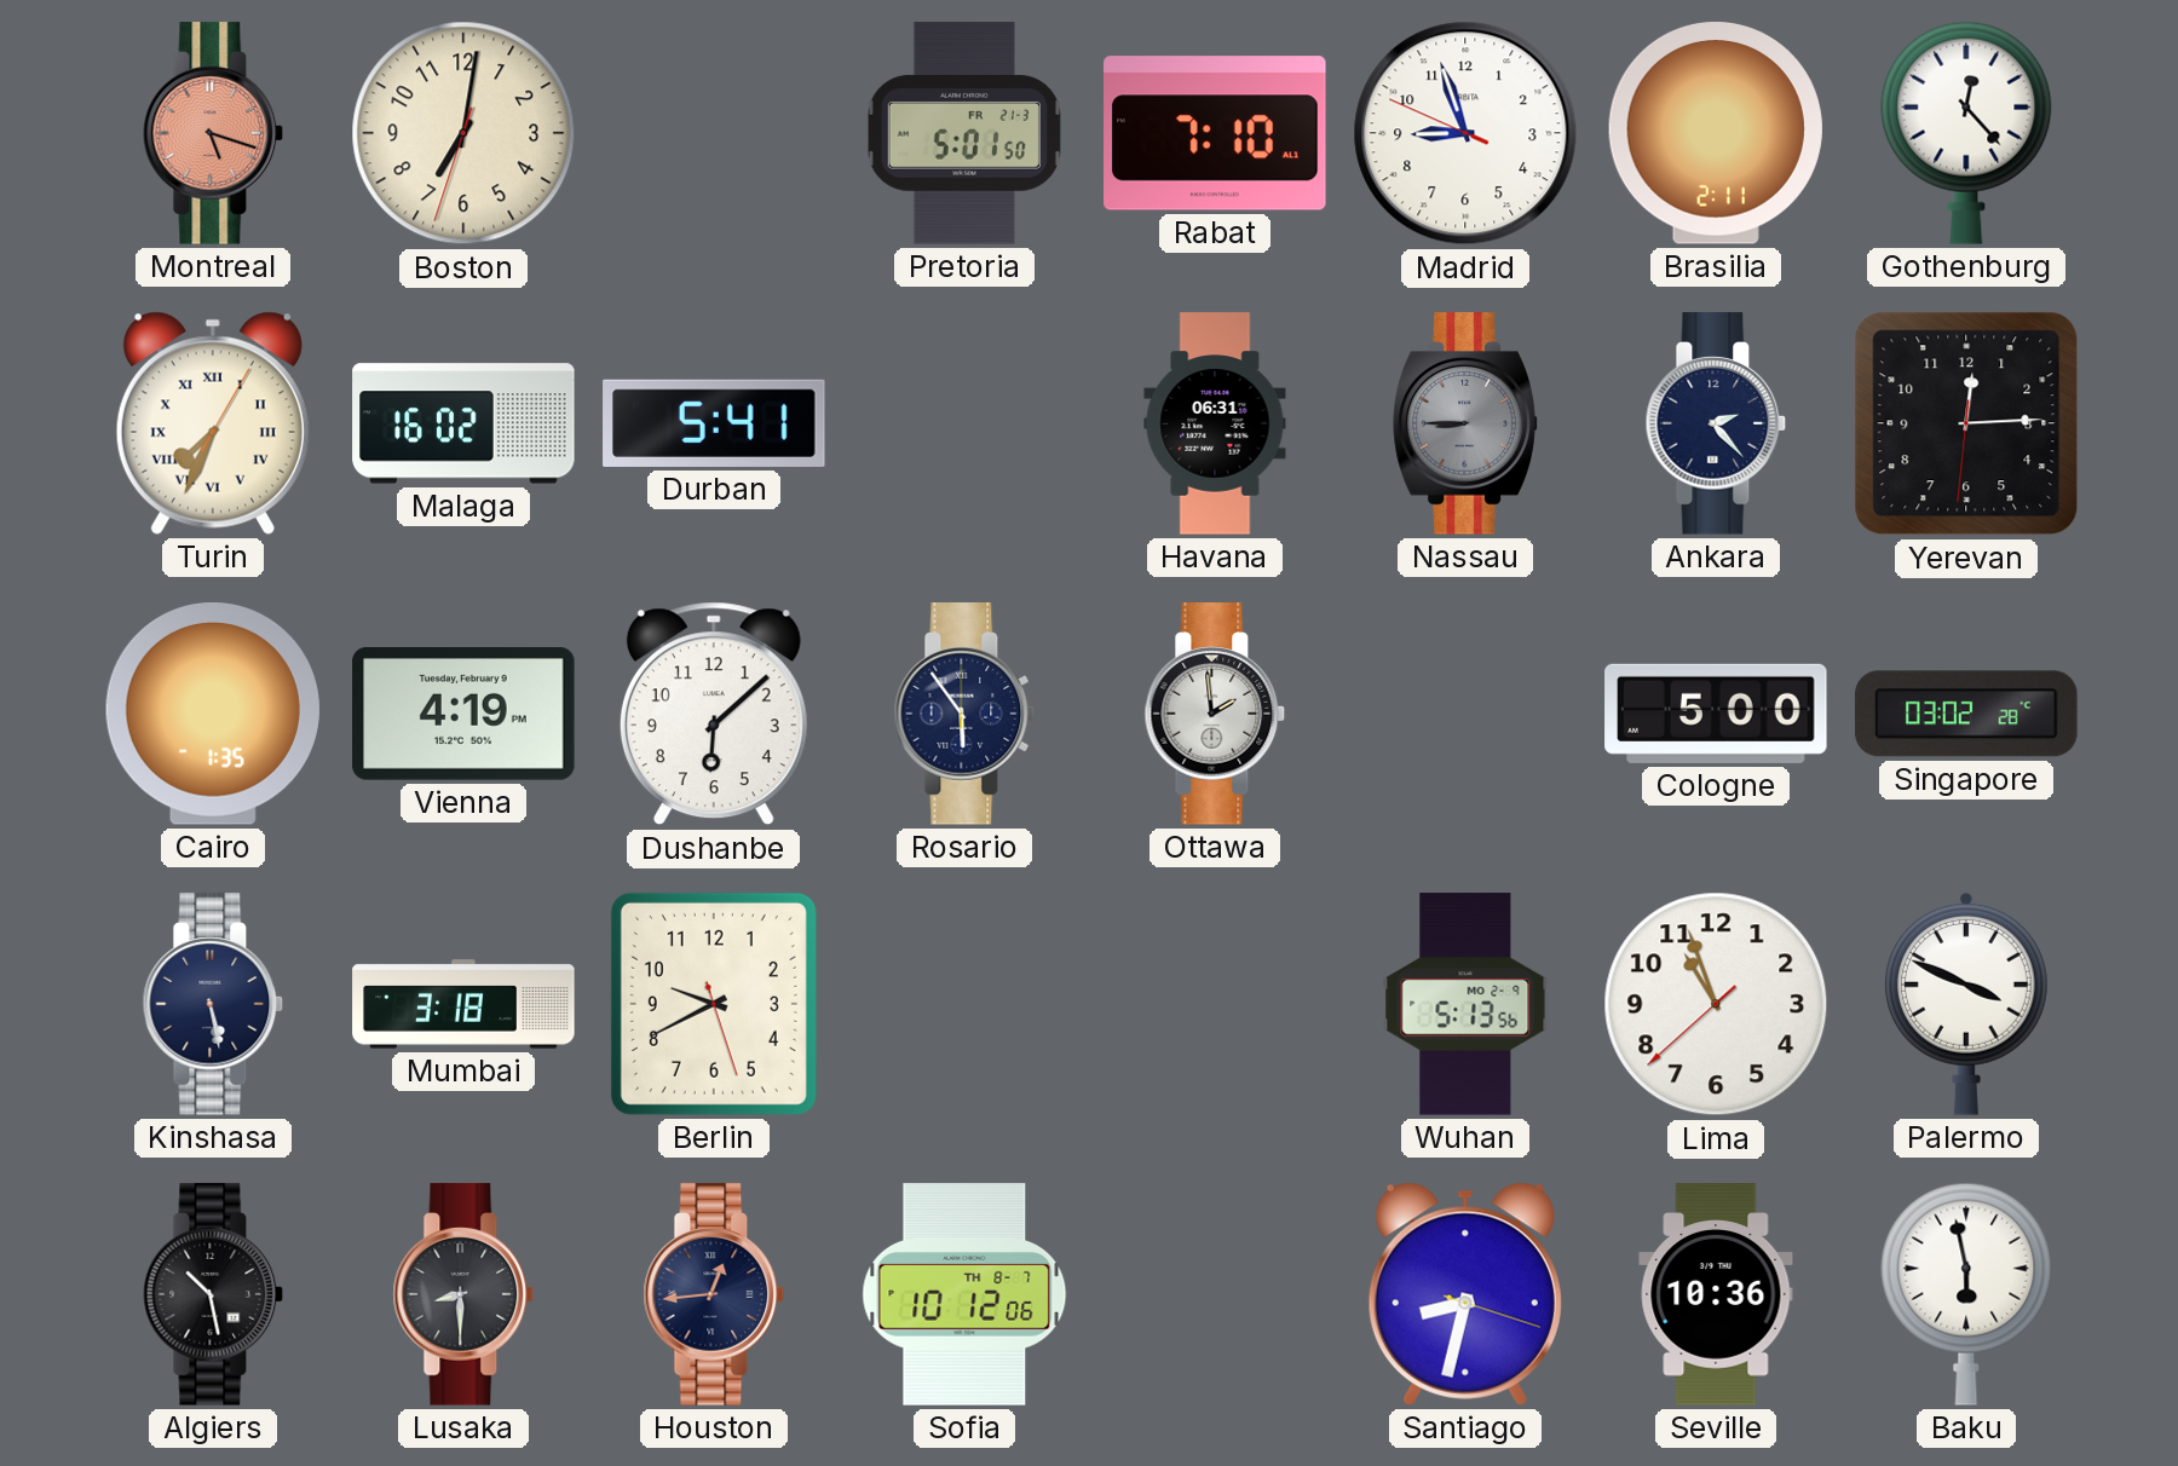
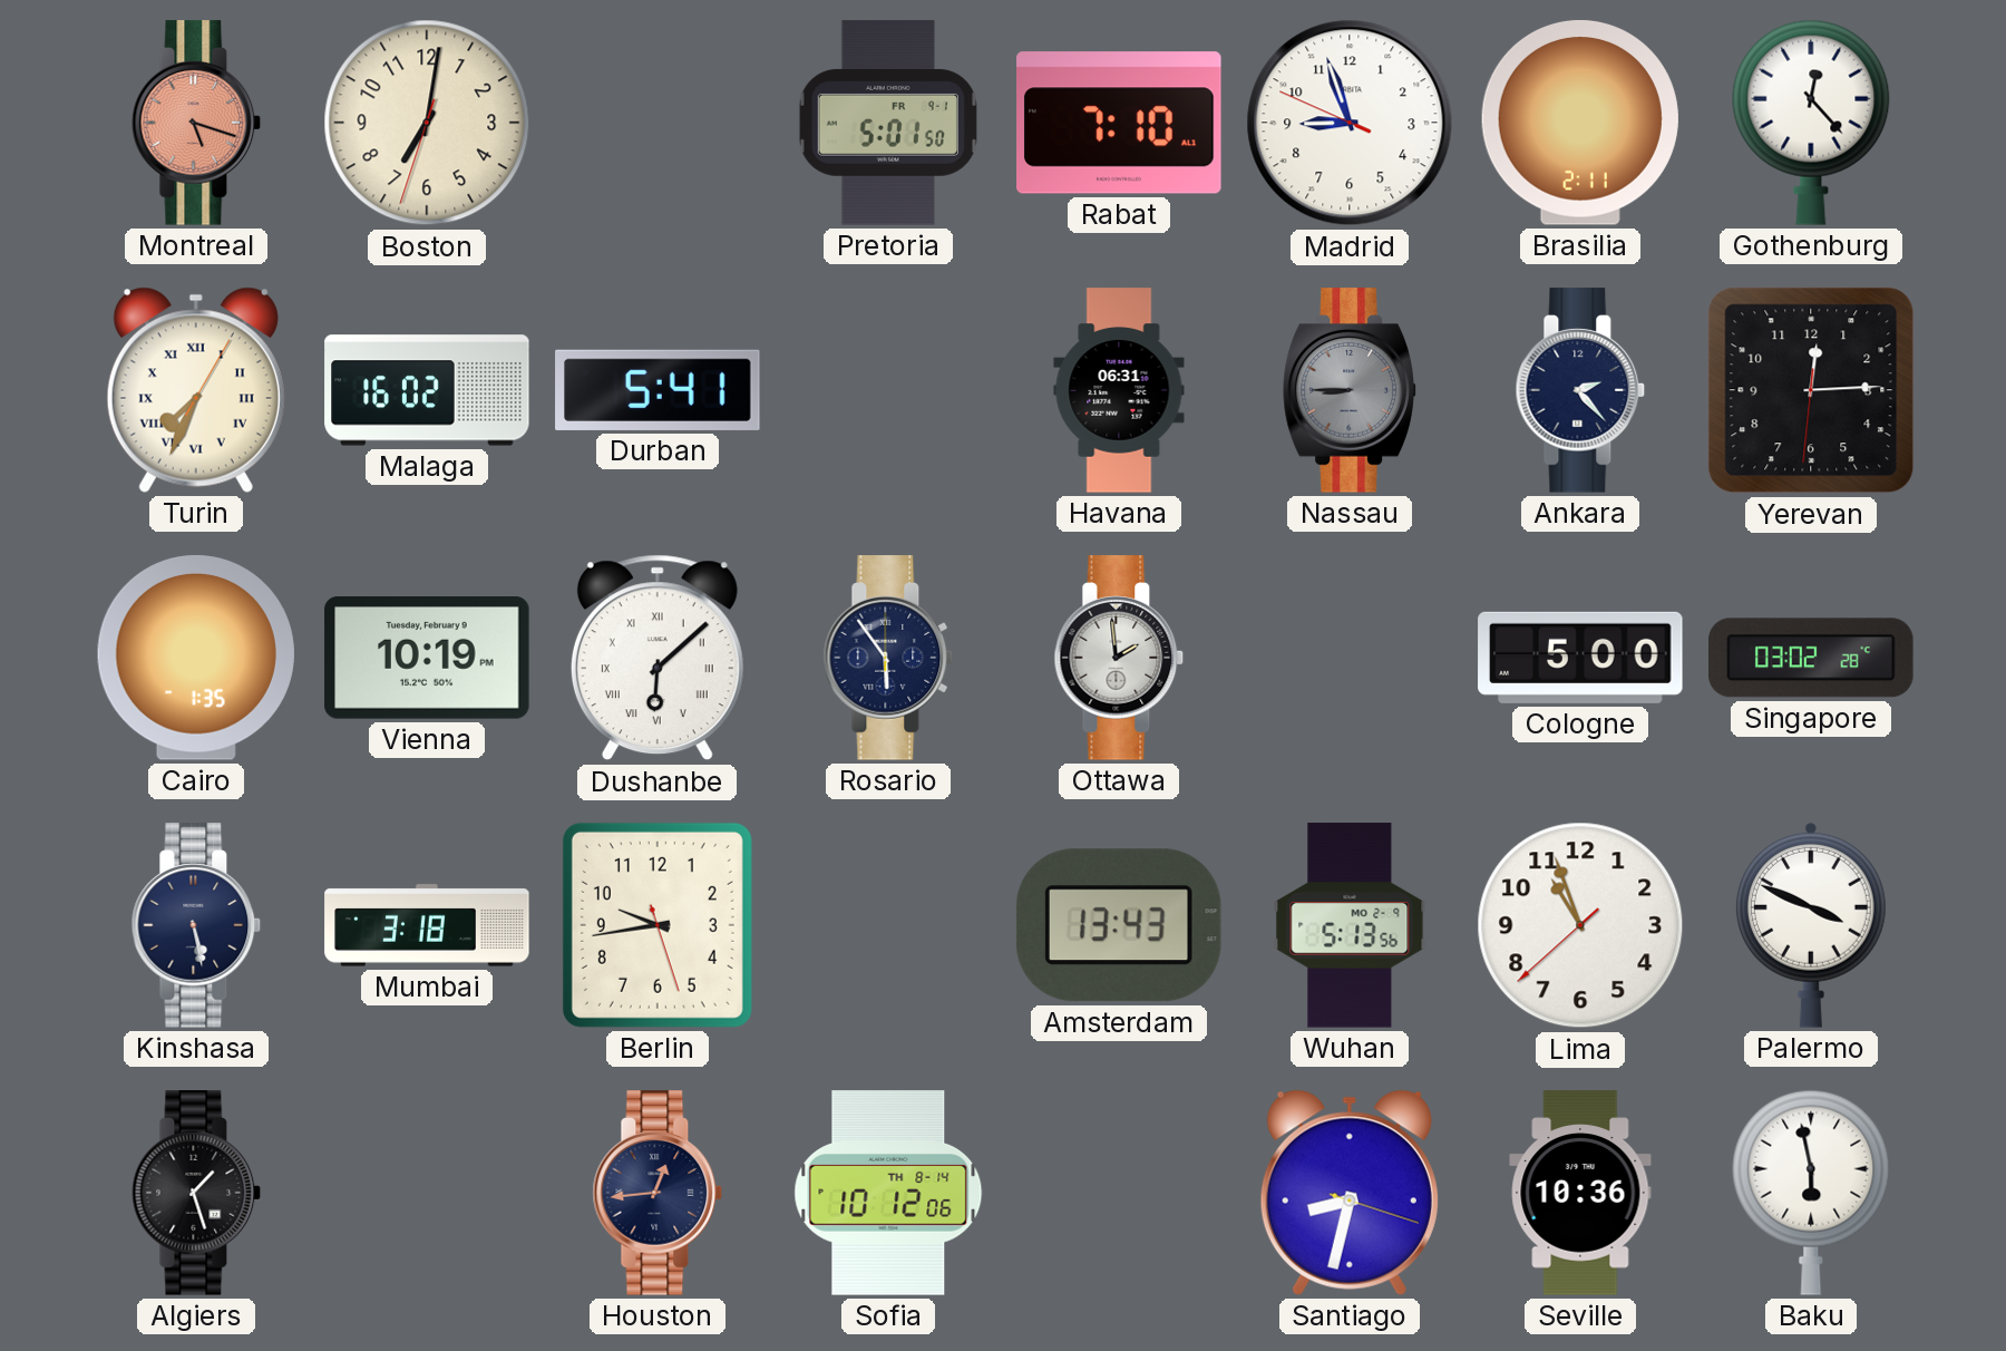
Pretoria date: FR 21-3 -> FR 9-1 (888, 123)
Vienna: 4:19 -> 10:19 (427, 659)
Dushanbe numerals: Arabic -> Roman (658, 658)
Berlin: 9:40 -> 9:43 (658, 925)
Amsterdam: none -> 13:43 (1119, 925)
Algiers: 10:28 -> 1:27 (196, 1193)
Lusaka: 8:30 -> none (463, 1294)
Sofia date: TH 8-7 -> TH 8-14 (888, 1193)
